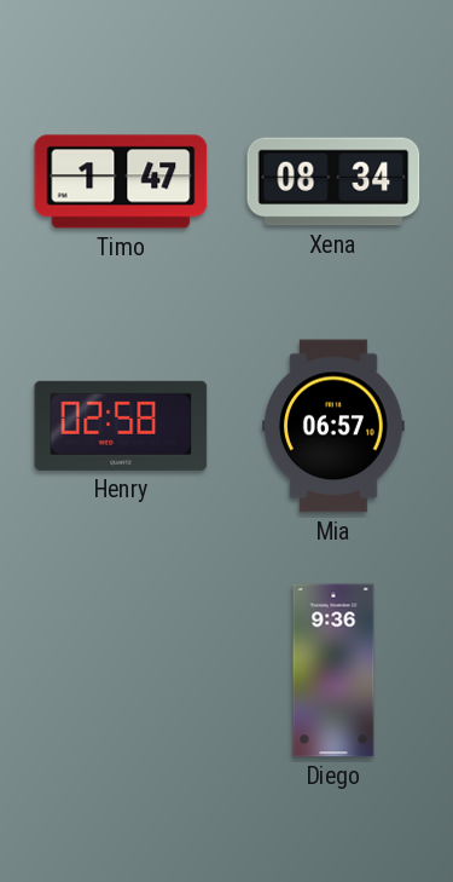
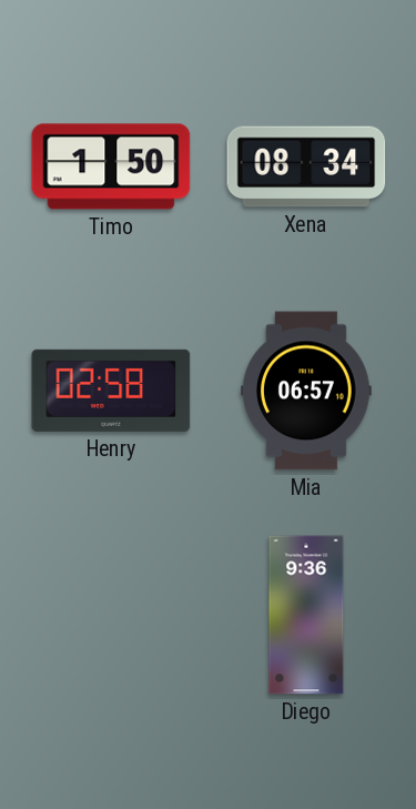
Timo: 1:47 -> 1:50 (111, 166)
